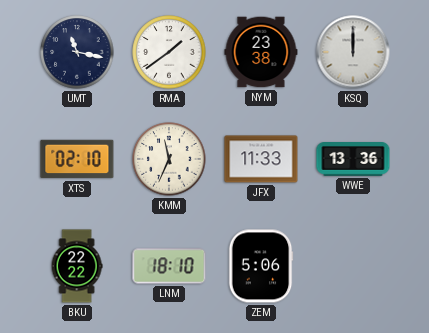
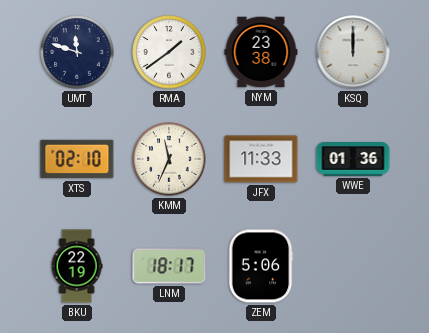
UMT: 11:17 -> 11:48 (77, 52)
WWE: 13:36 -> 01:36 (353, 160)
BKU: 22:22 -> 22:19 (77, 266)
LNM: 18:10 -> 18:17 (169, 266)
